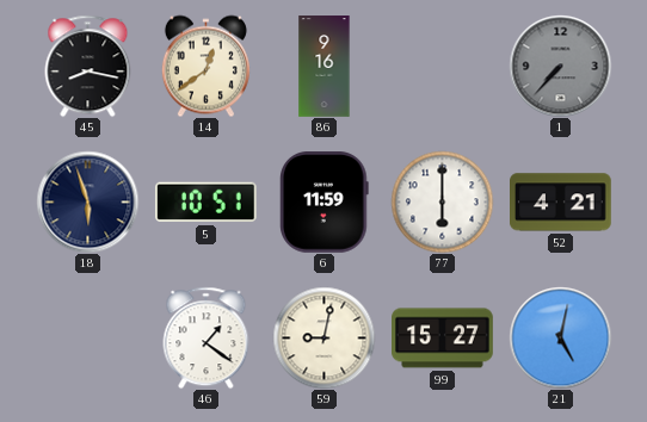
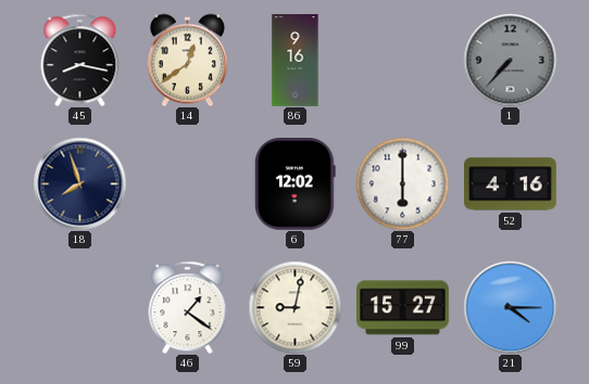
18: 5:57 -> 7:57 (79, 183)
5: 10:51 -> none (205, 203)
6: 11:59 -> 12:02 (296, 184)
52: 4:21 -> 4:16 (511, 184)
21: 5:02 -> 4:15 (510, 307)
